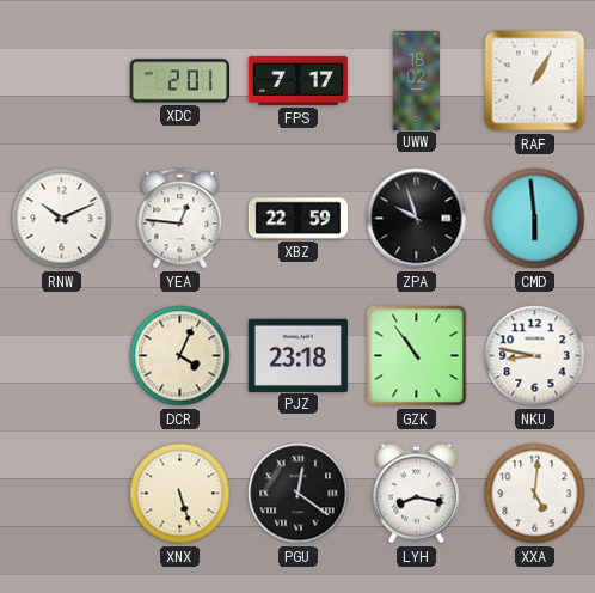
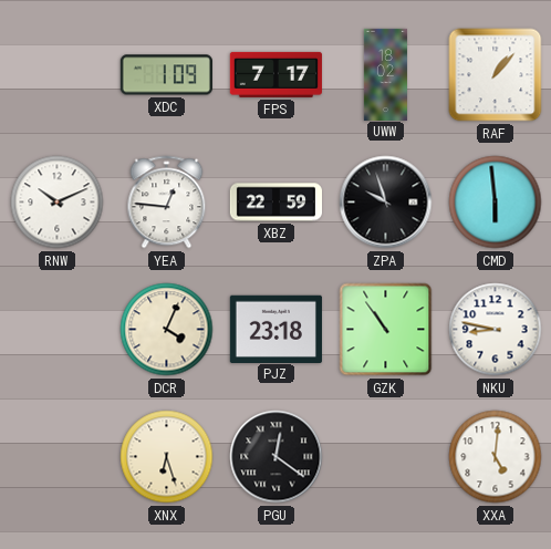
XDC: 2:01 -> 1:09 (166, 75)
RAF: 1:05 -> 1:07 (496, 75)
XNX: 5:27 -> 6:27 (167, 457)
LYH: 8:17 -> none (416, 494)
